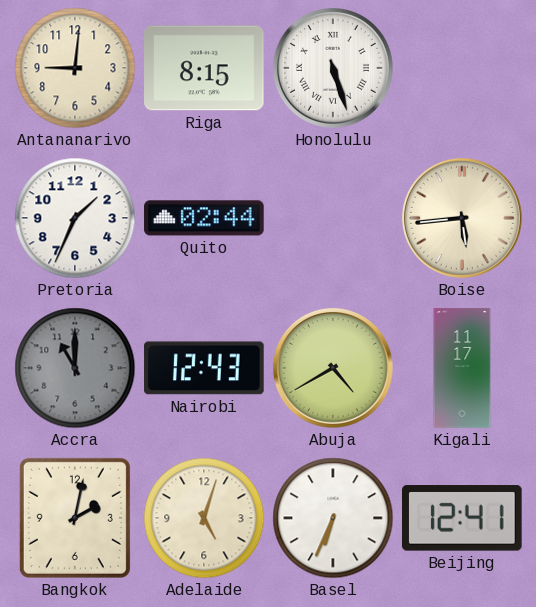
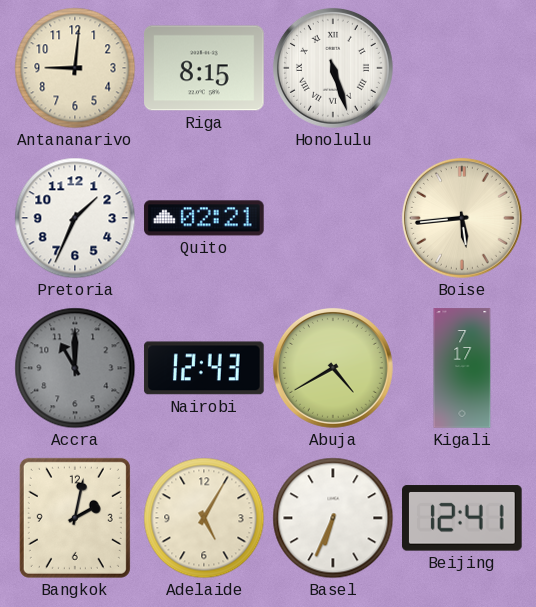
Quito: 02:44 -> 02:21 (204, 218)
Kigali: 11:17 -> 7:17 (462, 368)
Adelaide: 5:03 -> 5:05 (204, 518)
